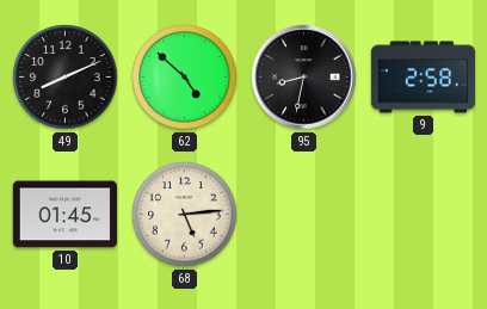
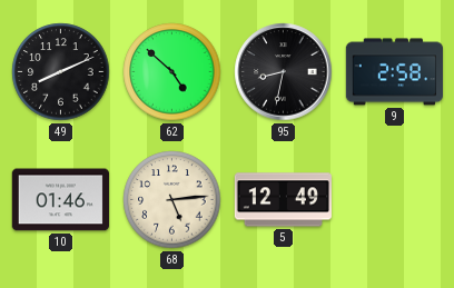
10: 01:45 -> 01:46 (60, 200)
5: none -> 12:49 (283, 200)
